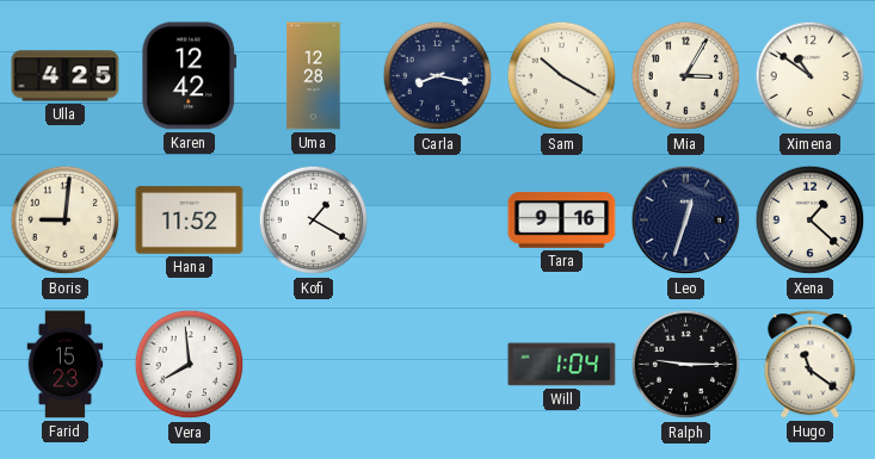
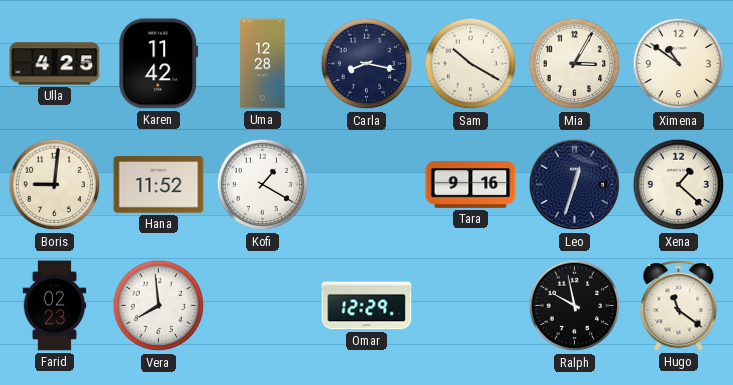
Karen: 12:42 -> 11:42 (159, 64)
Farid: 15:23 -> 02:23 (55, 306)
Omar: none -> 12:29 (367, 306)
Will: 1:04 -> none (562, 365)
Ralph: 9:15 -> 9:58 (575, 306)
